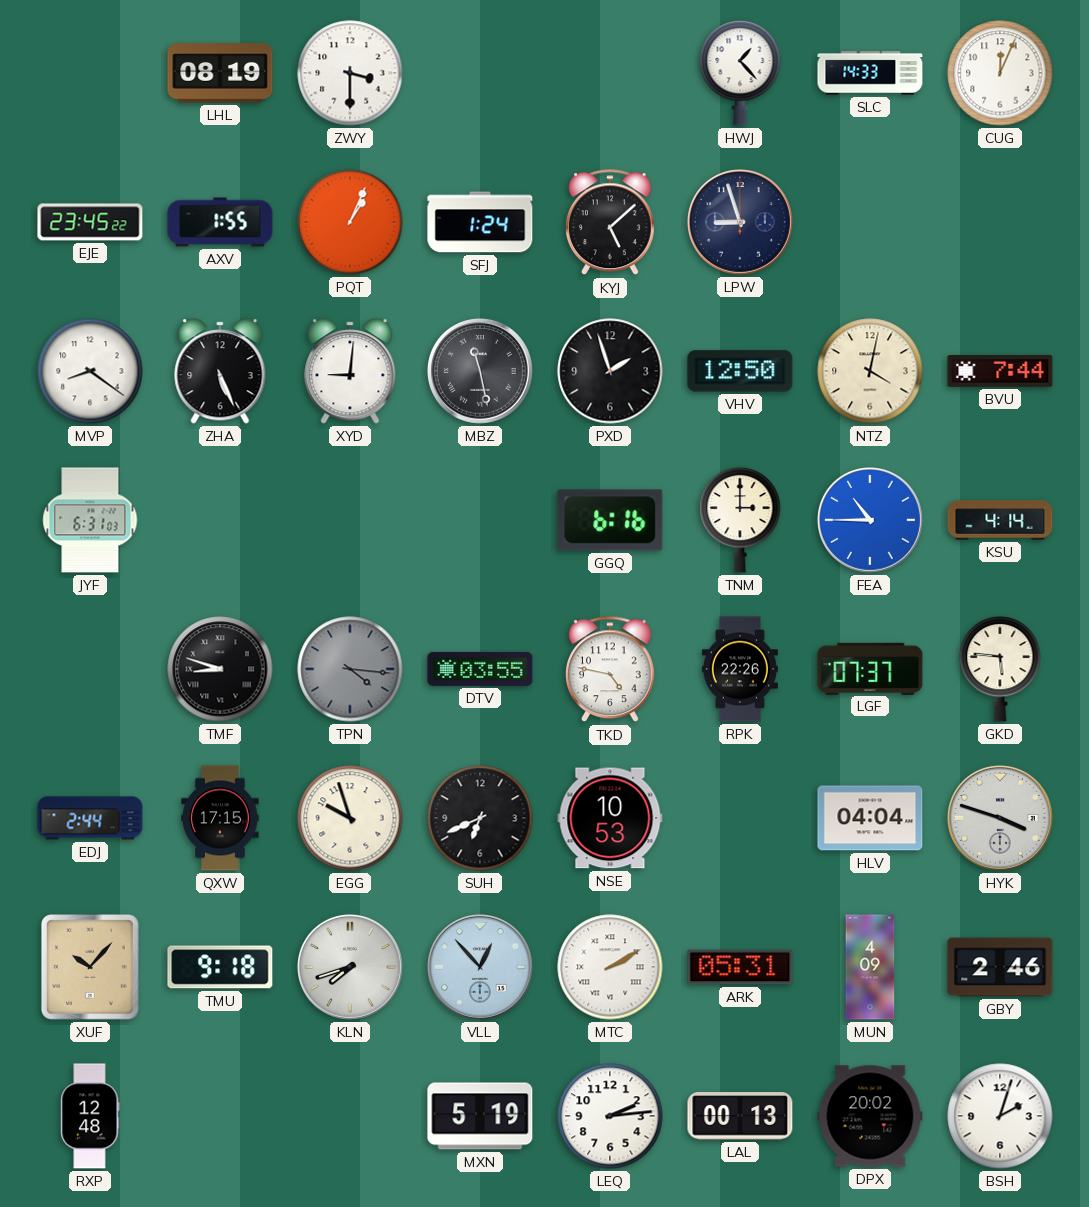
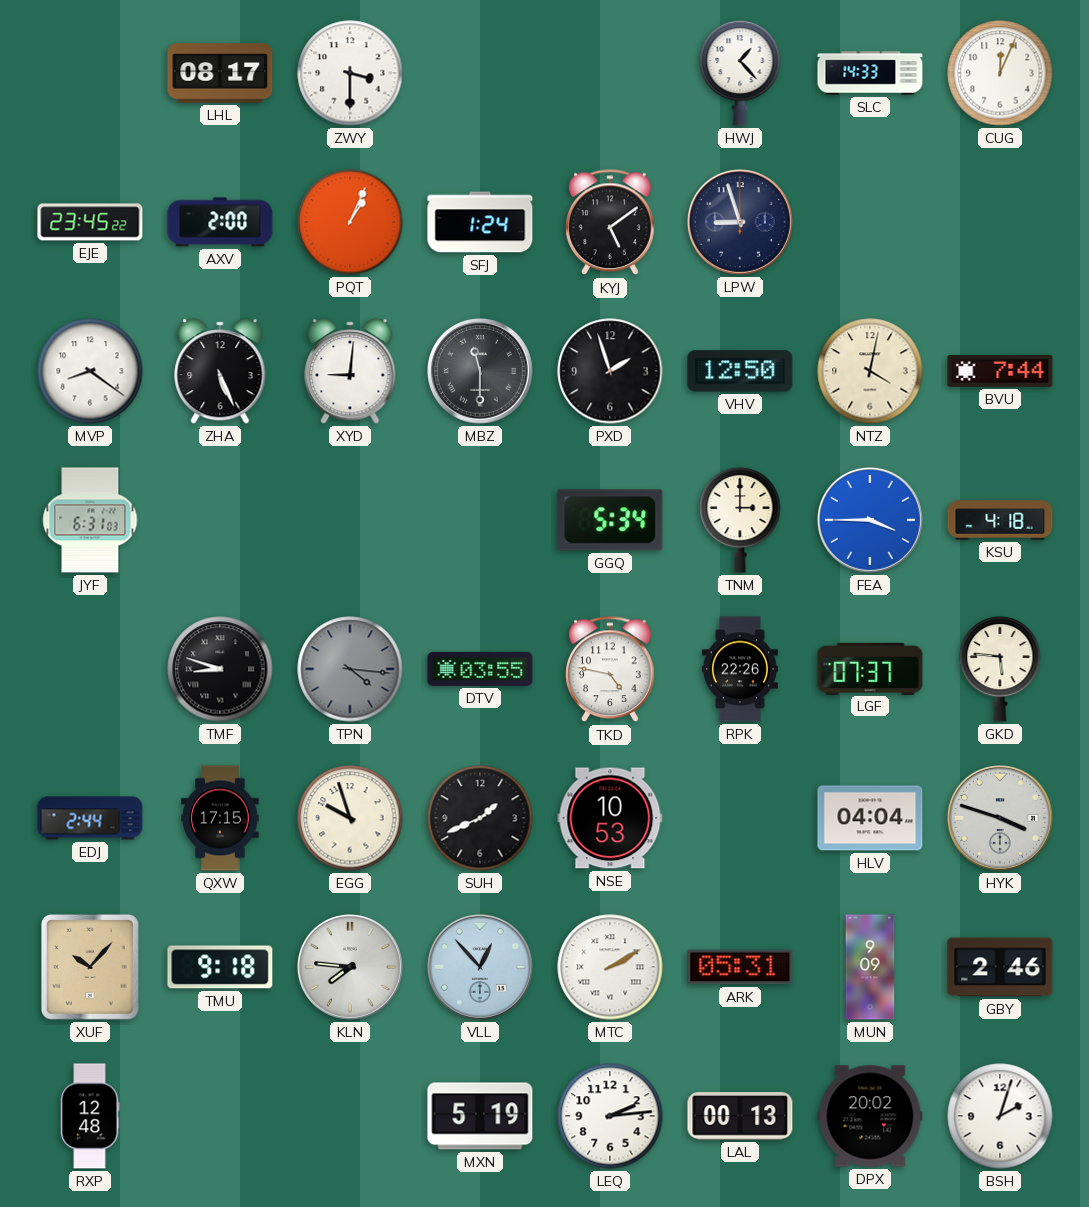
LHL: 08:19 -> 08:17 (220, 73)
AXV: 1:55 -> 2:00 (220, 222)
KYJ: 5:08 -> 5:09 (611, 223)
MBZ: 11:28 -> 11:30 (480, 371)
GGQ: 6:16 -> 5:34 (610, 520)
FEA: 10:45 -> 3:45 (870, 520)
KSU: 4:14 -> 4:18 (1000, 520)
SUH: 6:41 -> 1:41 (480, 818)
KLN: 7:42 -> 7:46 (350, 967)
MUN: 4:09 -> 9:09 (870, 967)
